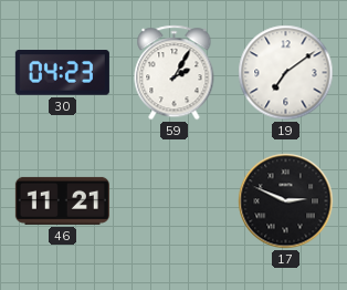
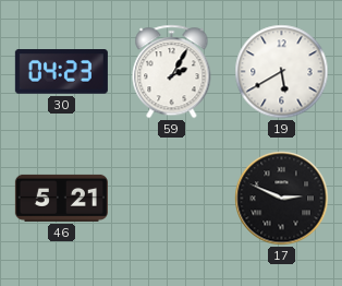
19: 7:09 -> 5:40 (282, 72)
46: 11:21 -> 5:21 (61, 198)
